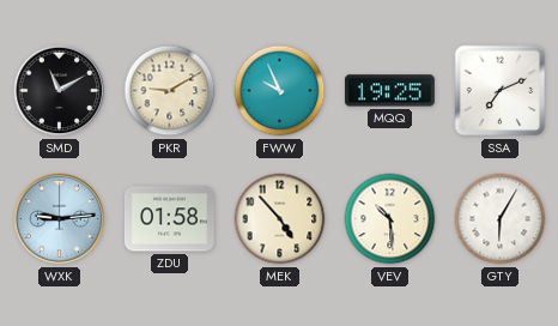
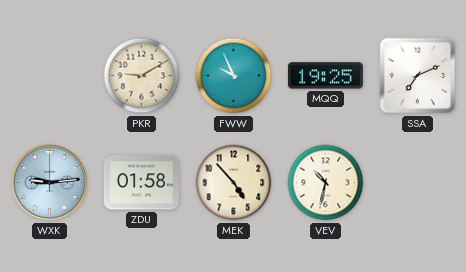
SMD: 11:10 -> none (60, 91)
VEV: 10:29 -> 10:32 (326, 183)
GTY: 6:05 -> none (501, 219)
